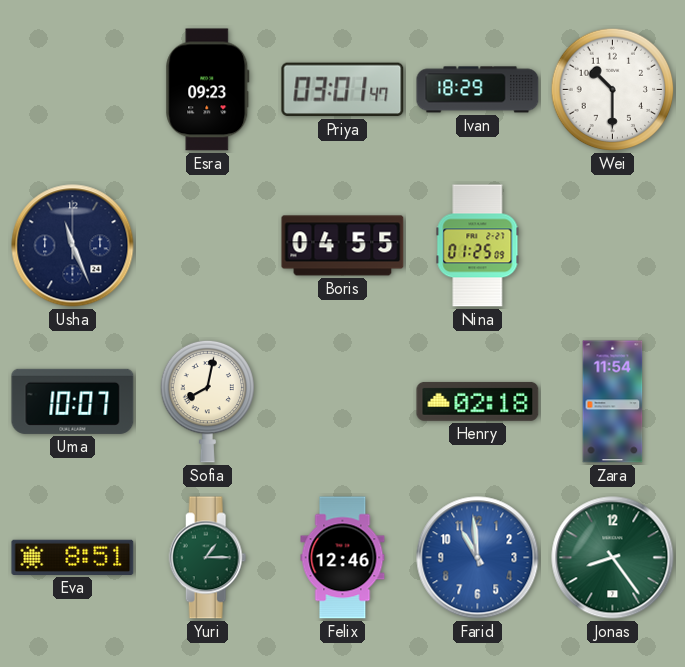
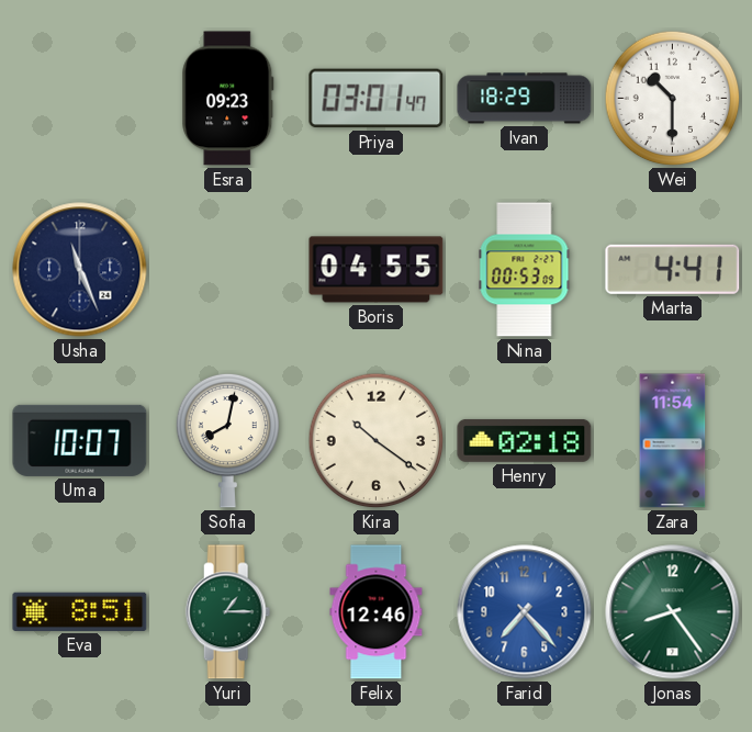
Nina: 01:25 -> 00:53 (525, 270)
Marta: none -> 4:41 (673, 269)
Kira: none -> 10:21 (377, 441)
Farid: 10:59 -> 7:23 (525, 612)
